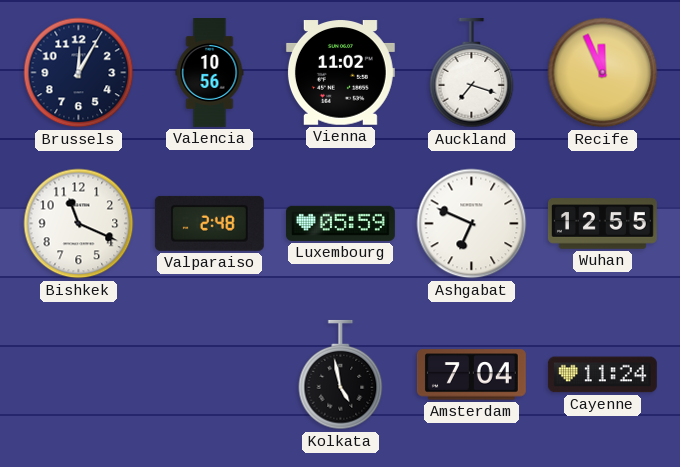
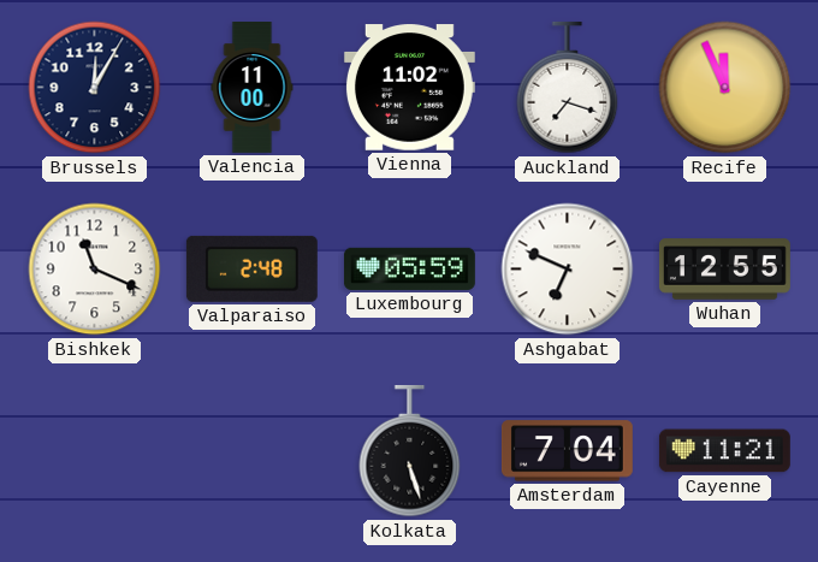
Valencia: 10:56 -> 11:00 (253, 88)
Kolkata: 4:58 -> 5:27 (410, 451)
Cayenne: 11:24 -> 11:21 (724, 451)
